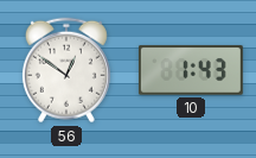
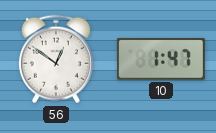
10: 1:43 -> 1:47 (161, 59)
